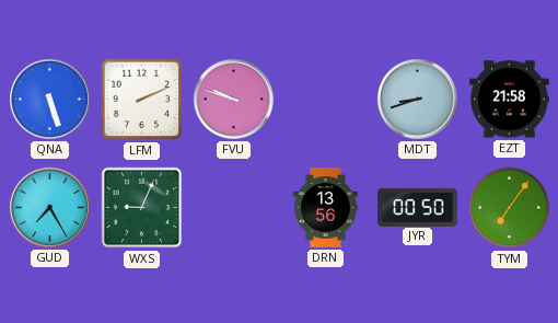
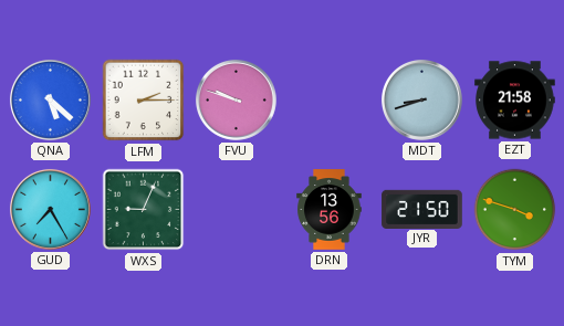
QNA: 5:27 -> 5:22 (50, 99)
LFM: 2:11 -> 2:15 (144, 101)
JYR: 00:50 -> 21:50 (422, 209)
TYM: 7:06 -> 3:48 (515, 210)
